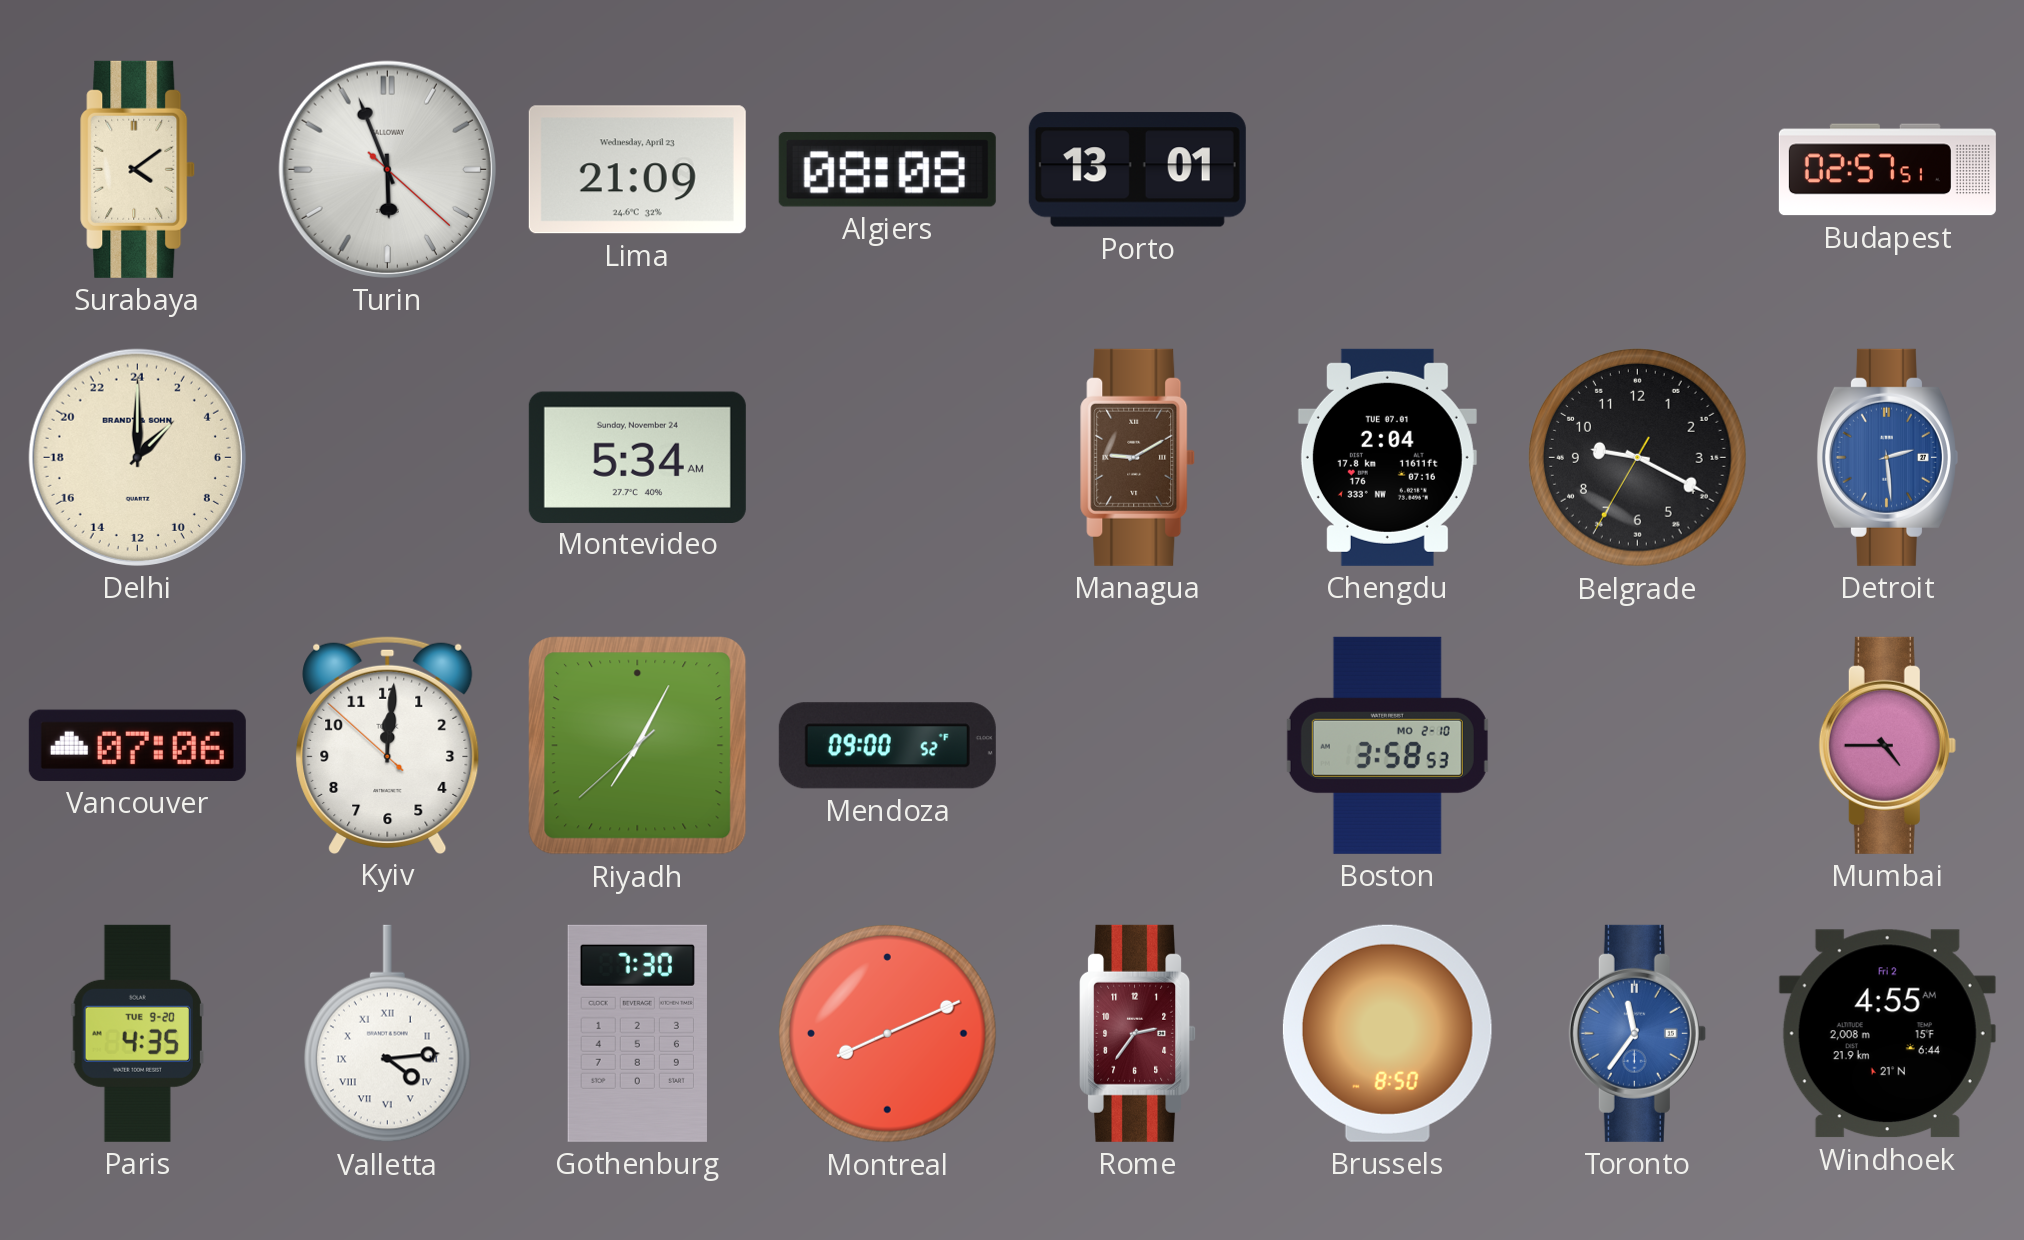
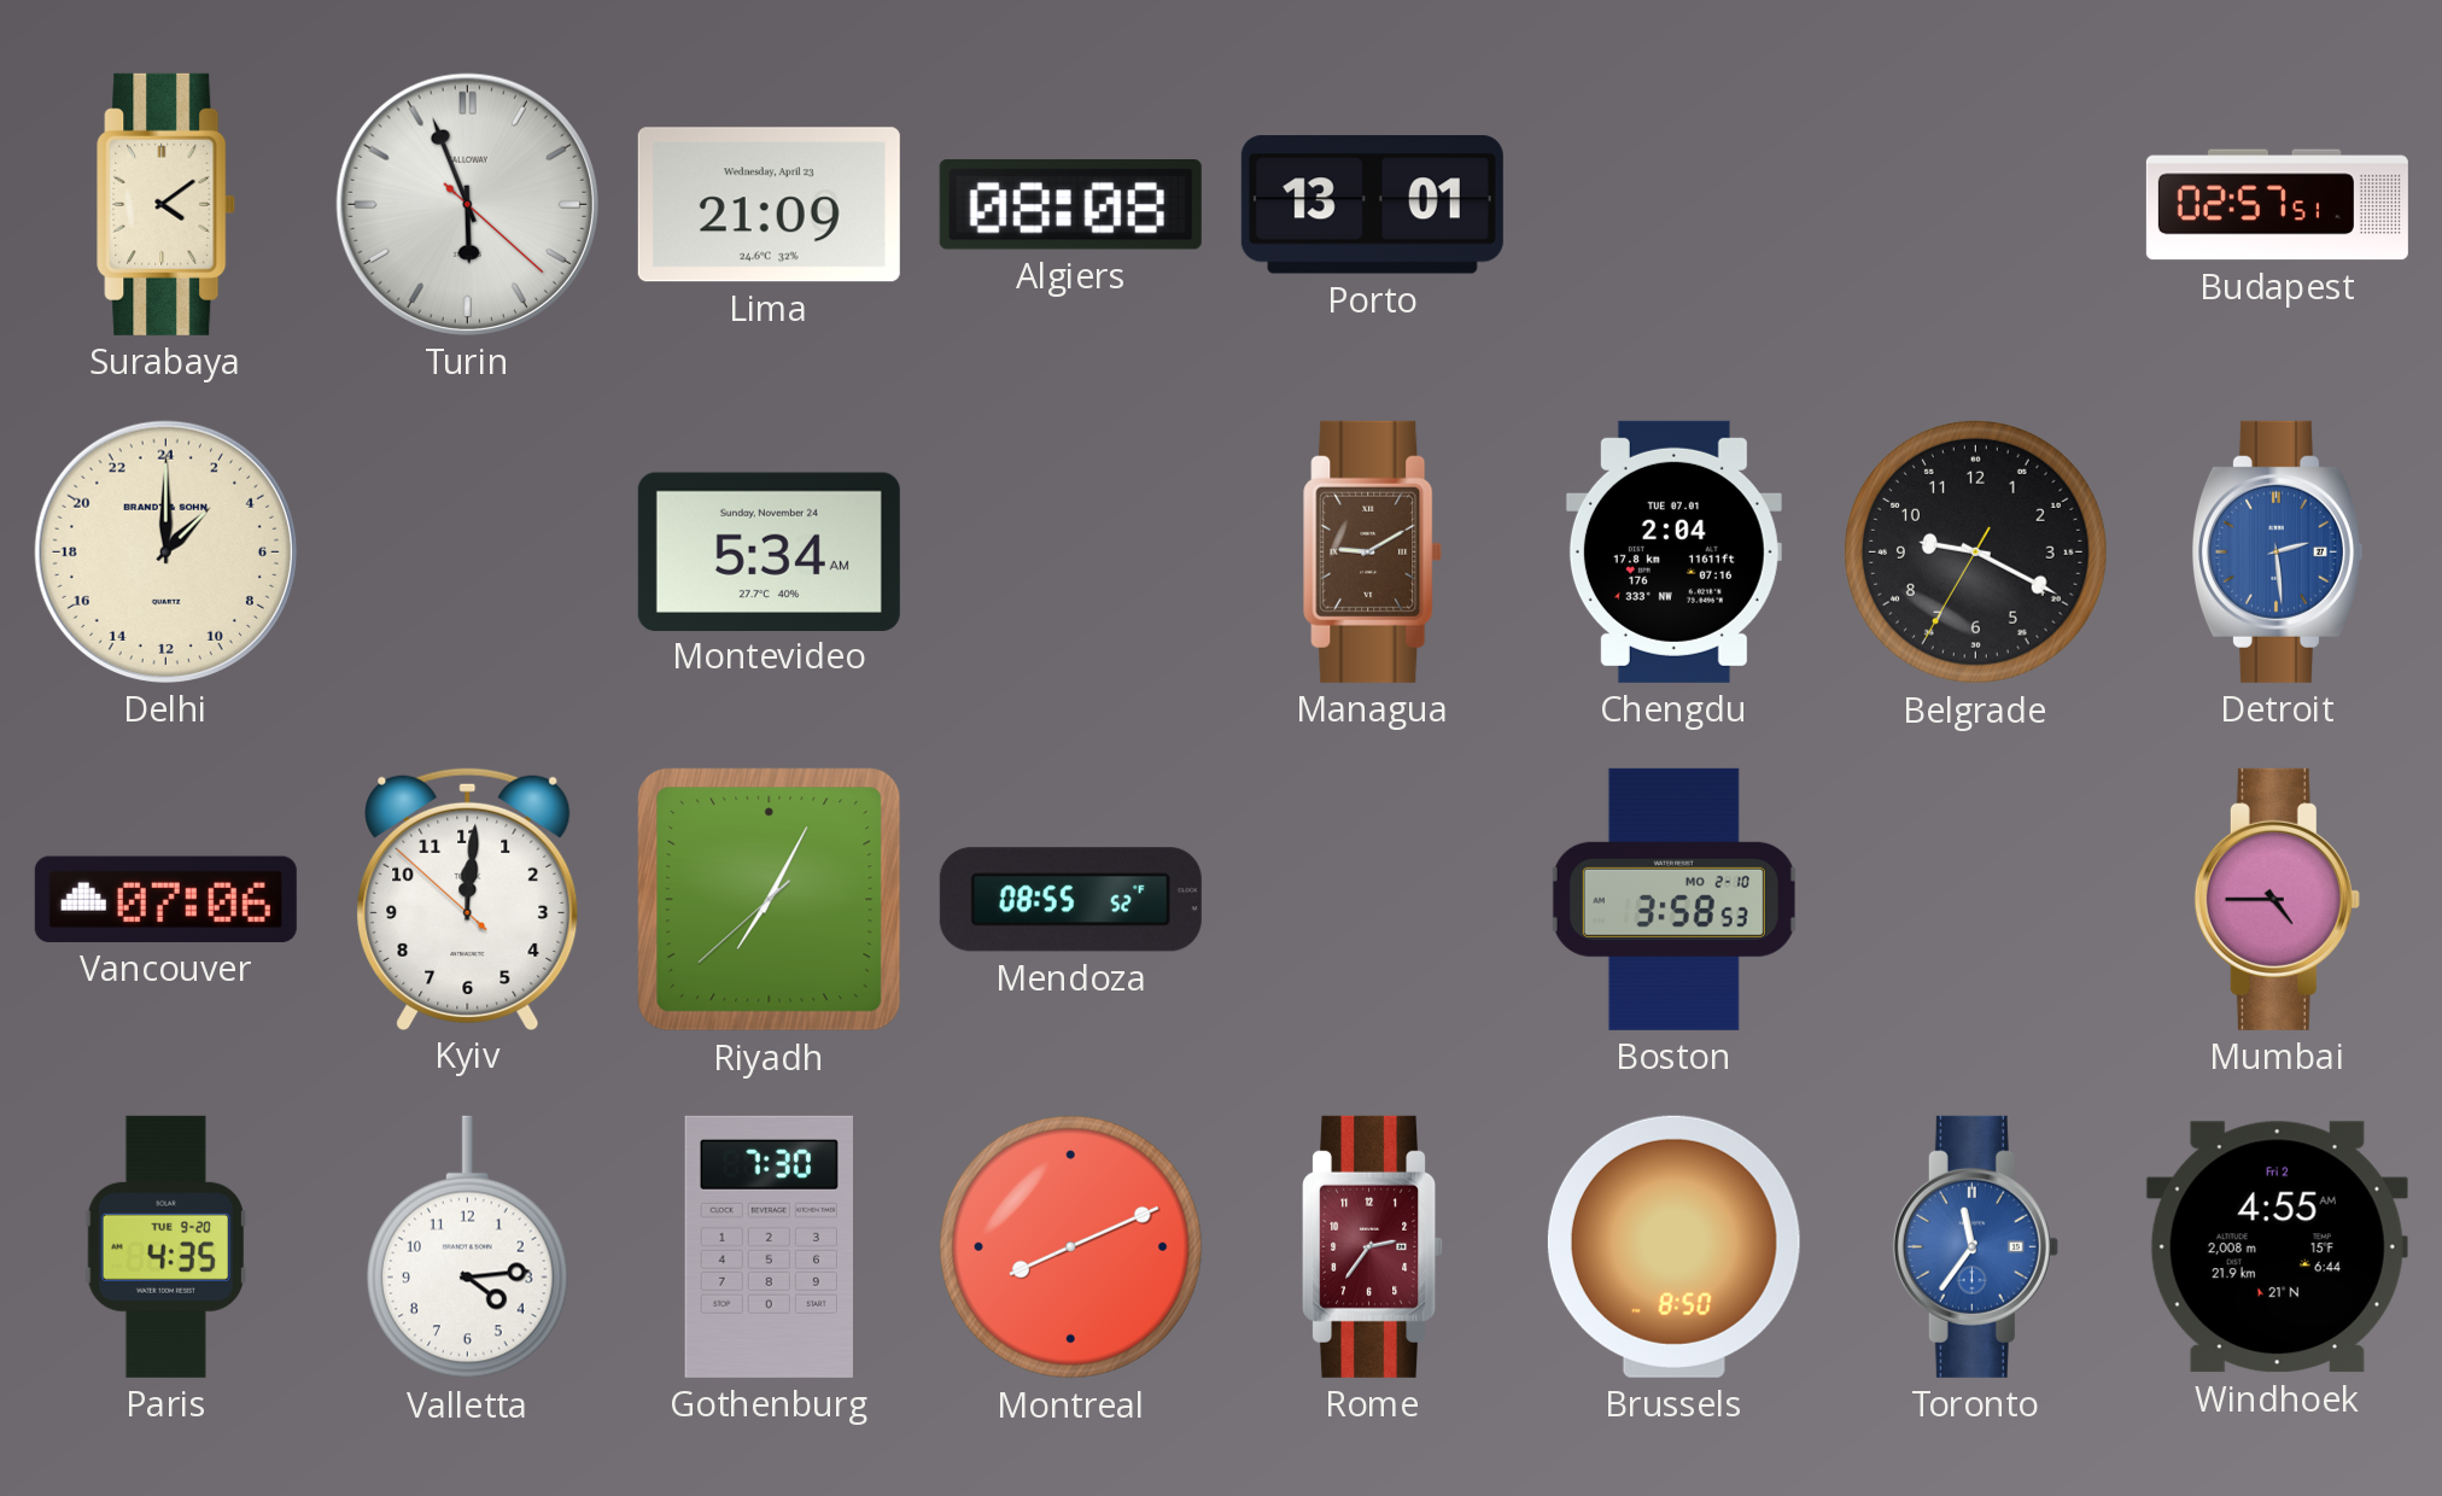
Mendoza: 09:00 -> 08:55 (1070, 900)
Valletta numerals: Roman -> Arabic (467, 1247)
